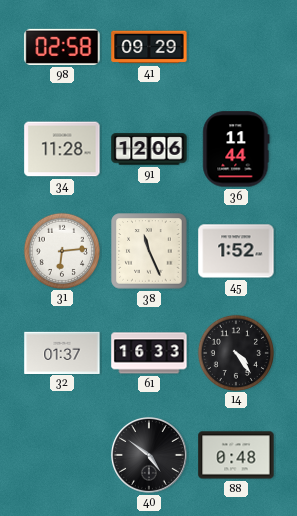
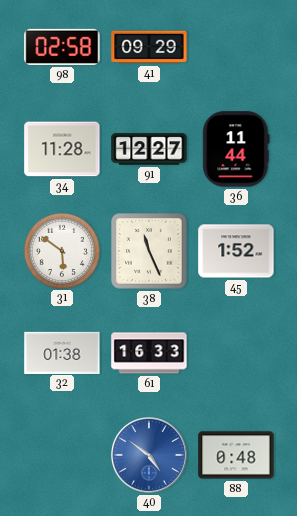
91: 12:06 -> 12:27 (149, 149)
31: 6:14 -> 5:51 (61, 250)
32: 01:37 -> 01:38 (62, 352)
14: 4:24 -> none (235, 352)
40 dial: black -> blue (149, 455)
